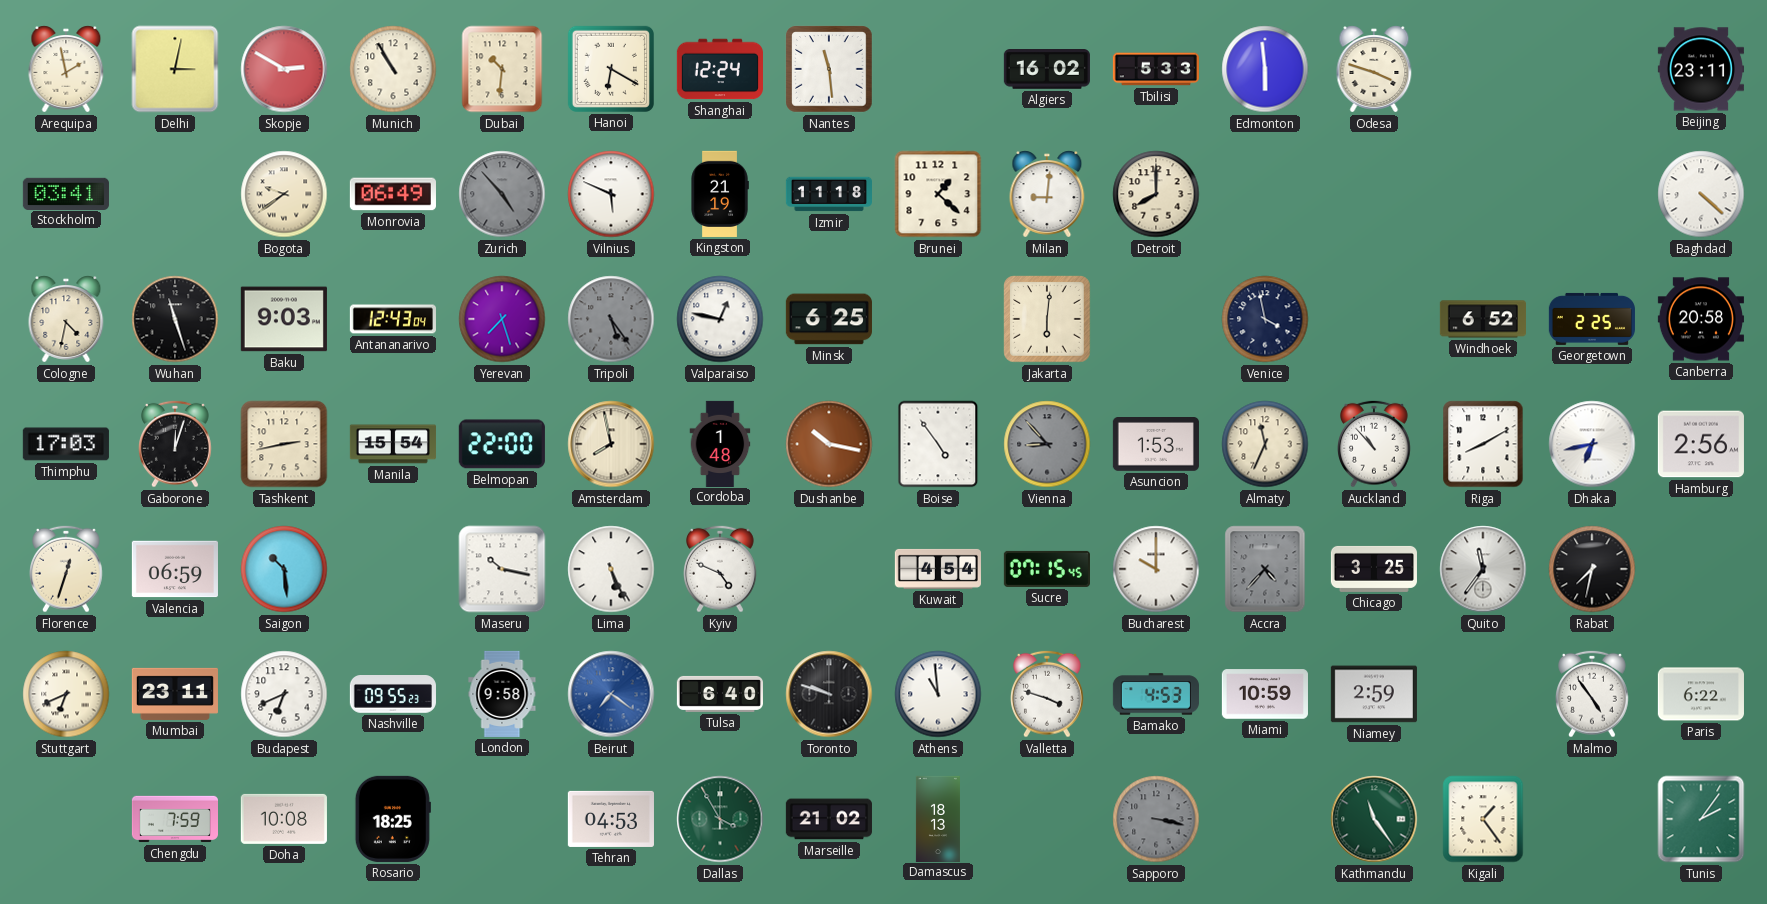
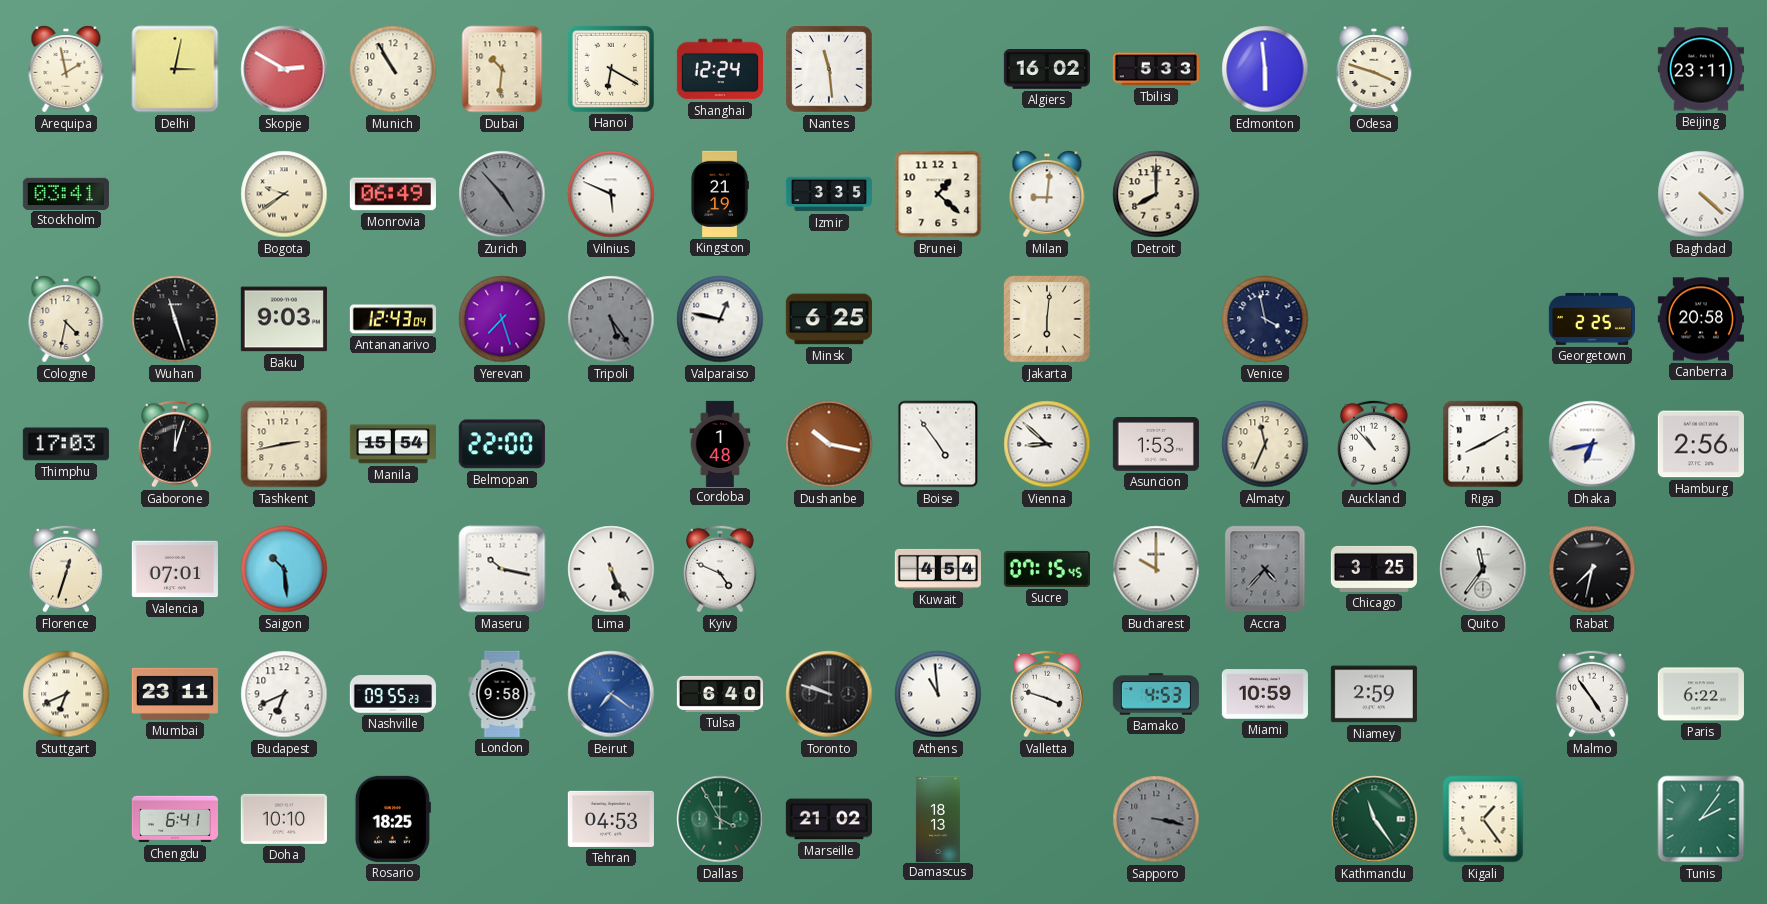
Izmir: 11:18 -> 3:35 (828, 194)
Windhoek: 6:52 -> none (1483, 319)
Amsterdam: 7:58 -> none (611, 444)
Vienna: 8:53 -> 8:52 (1047, 444)
Vienna dial: grey -> white (1047, 444)
Valencia: 06:59 -> 07:01 (175, 569)
Chengdu: 7:59 -> 6:41 (174, 819)
Doha: 10:08 -> 10:10 (284, 819)
